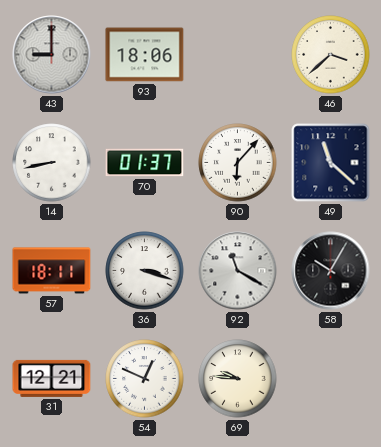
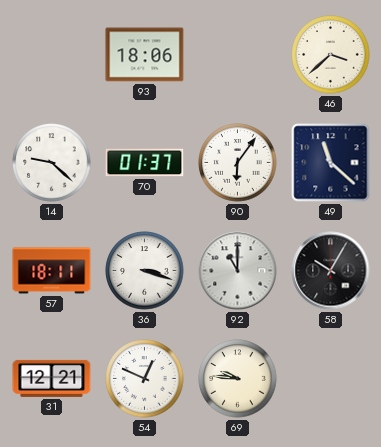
43: 9:00 -> none (52, 55)
14: 8:43 -> 9:22 (52, 163)
90: 6:07 -> 6:06 (238, 163)
92: 11:20 -> 11:00 (238, 271)
